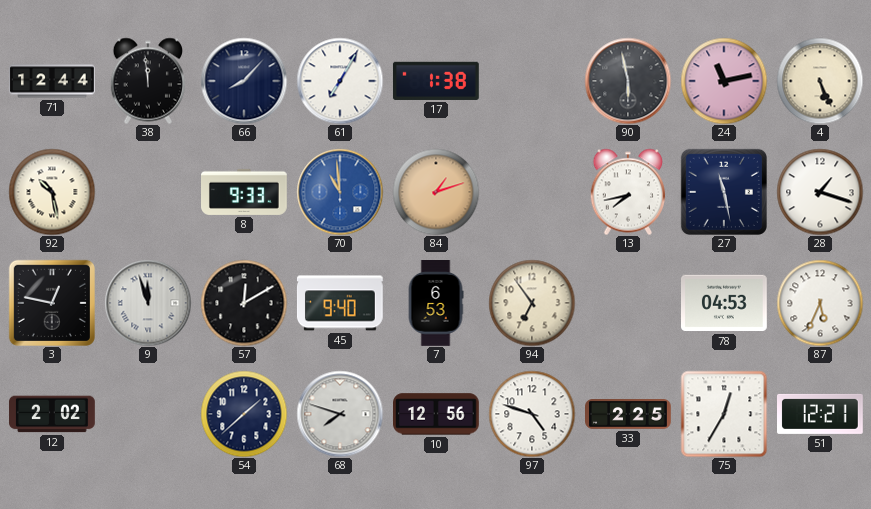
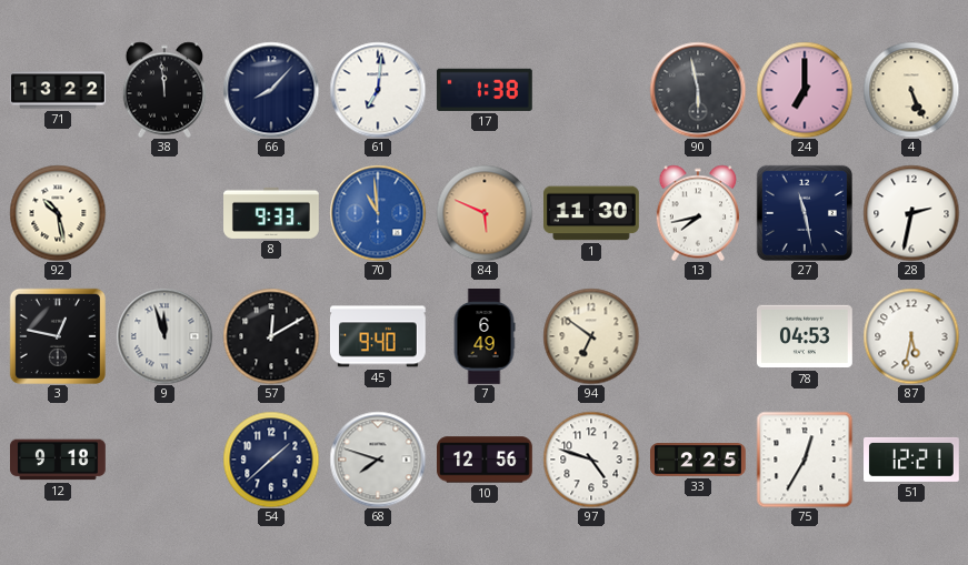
71: 12:44 -> 13:22 (59, 90)
61: 7:05 -> 7:01 (378, 90)
24: 11:13 -> 7:00 (805, 90)
84: 1:12 -> 5:49 (485, 213)
1: none -> 11:30 (592, 213)
28: 1:18 -> 2:32 (911, 213)
7: 6:53 -> 6:49 (485, 337)
94: 6:54 -> 6:51 (591, 336)
87: 5:34 -> 5:32 (911, 336)
12: 2:02 -> 9:18 (59, 460)
